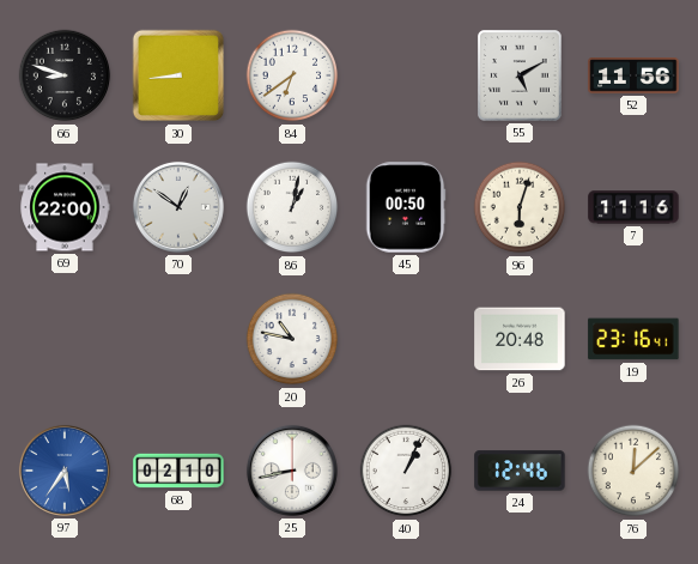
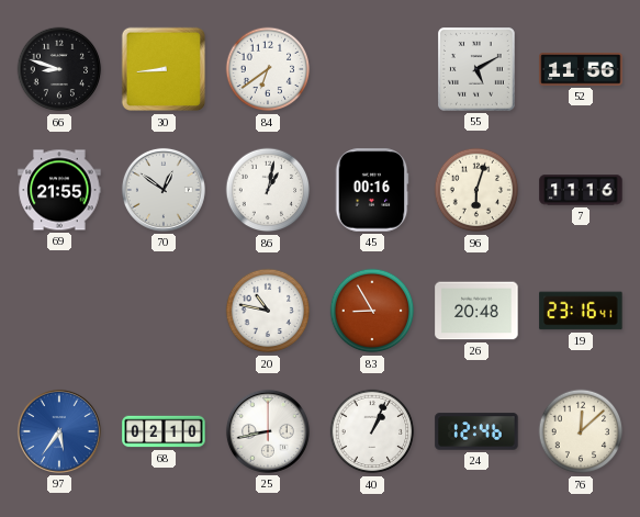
69: 22:00 -> 21:55 (59, 190)
45: 00:50 -> 00:16 (372, 190)
83: none -> 8:55 (372, 311)
